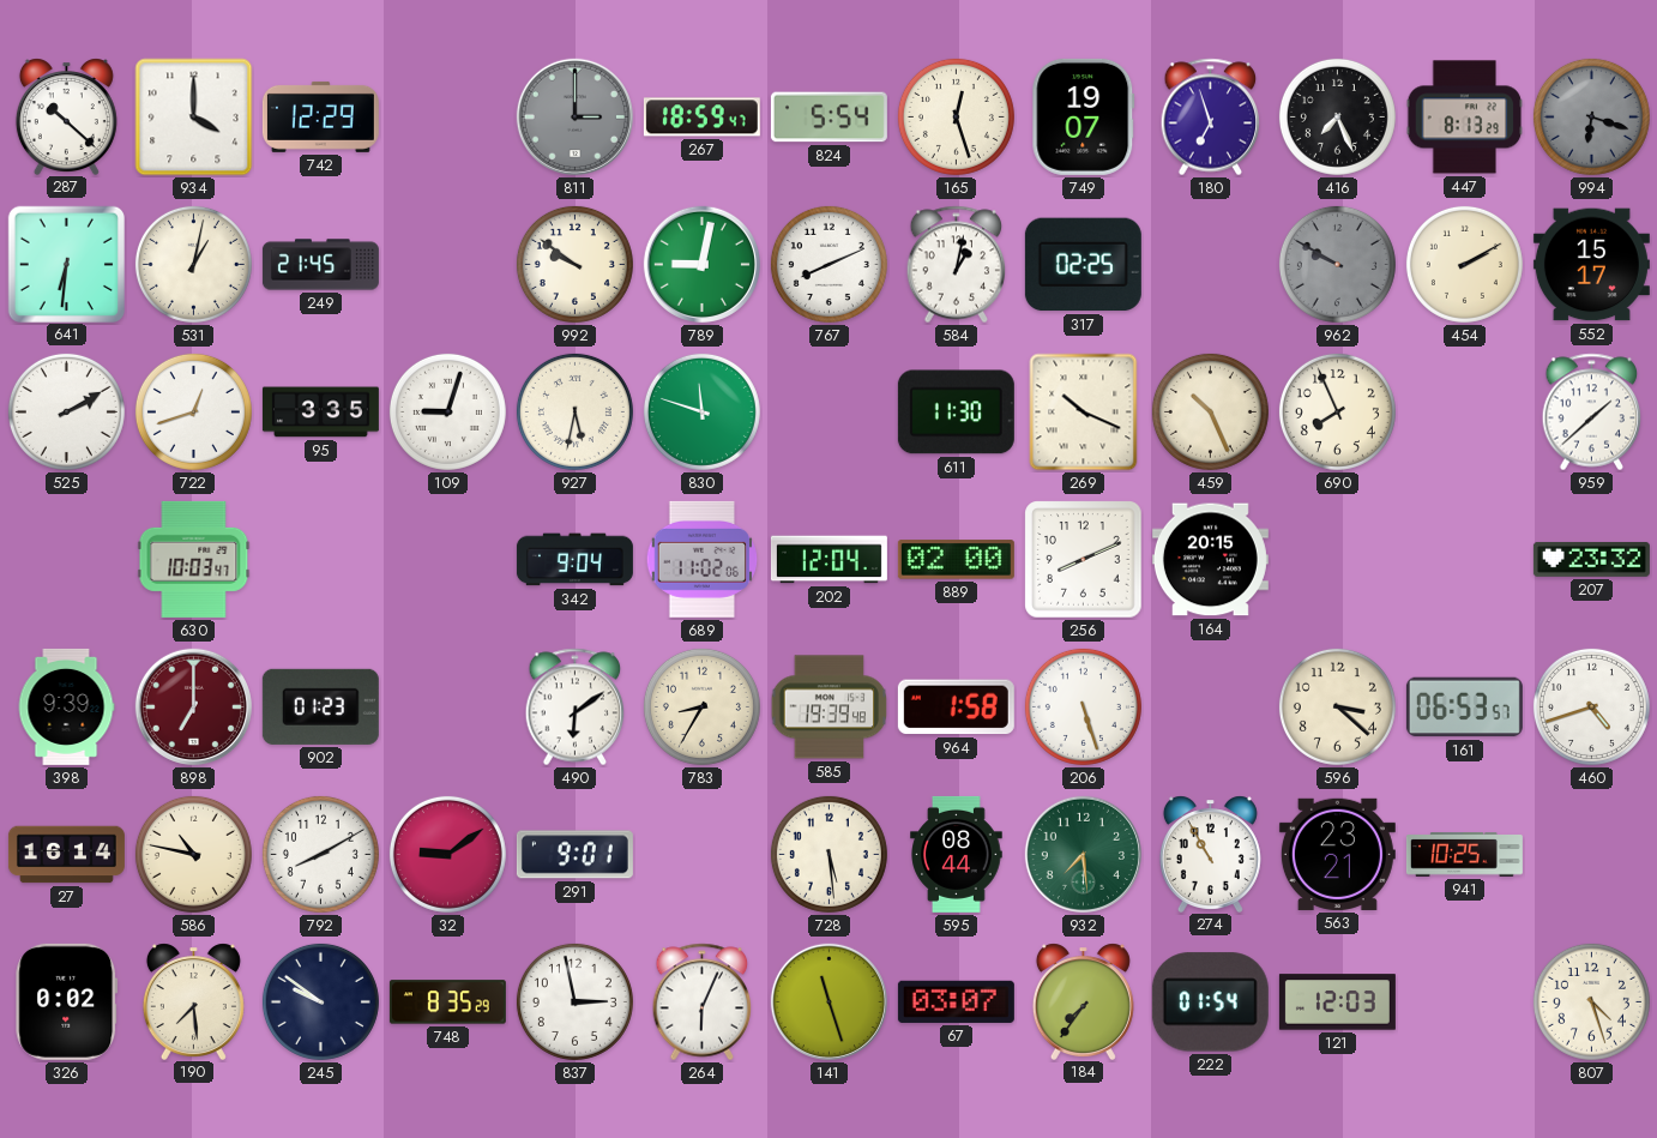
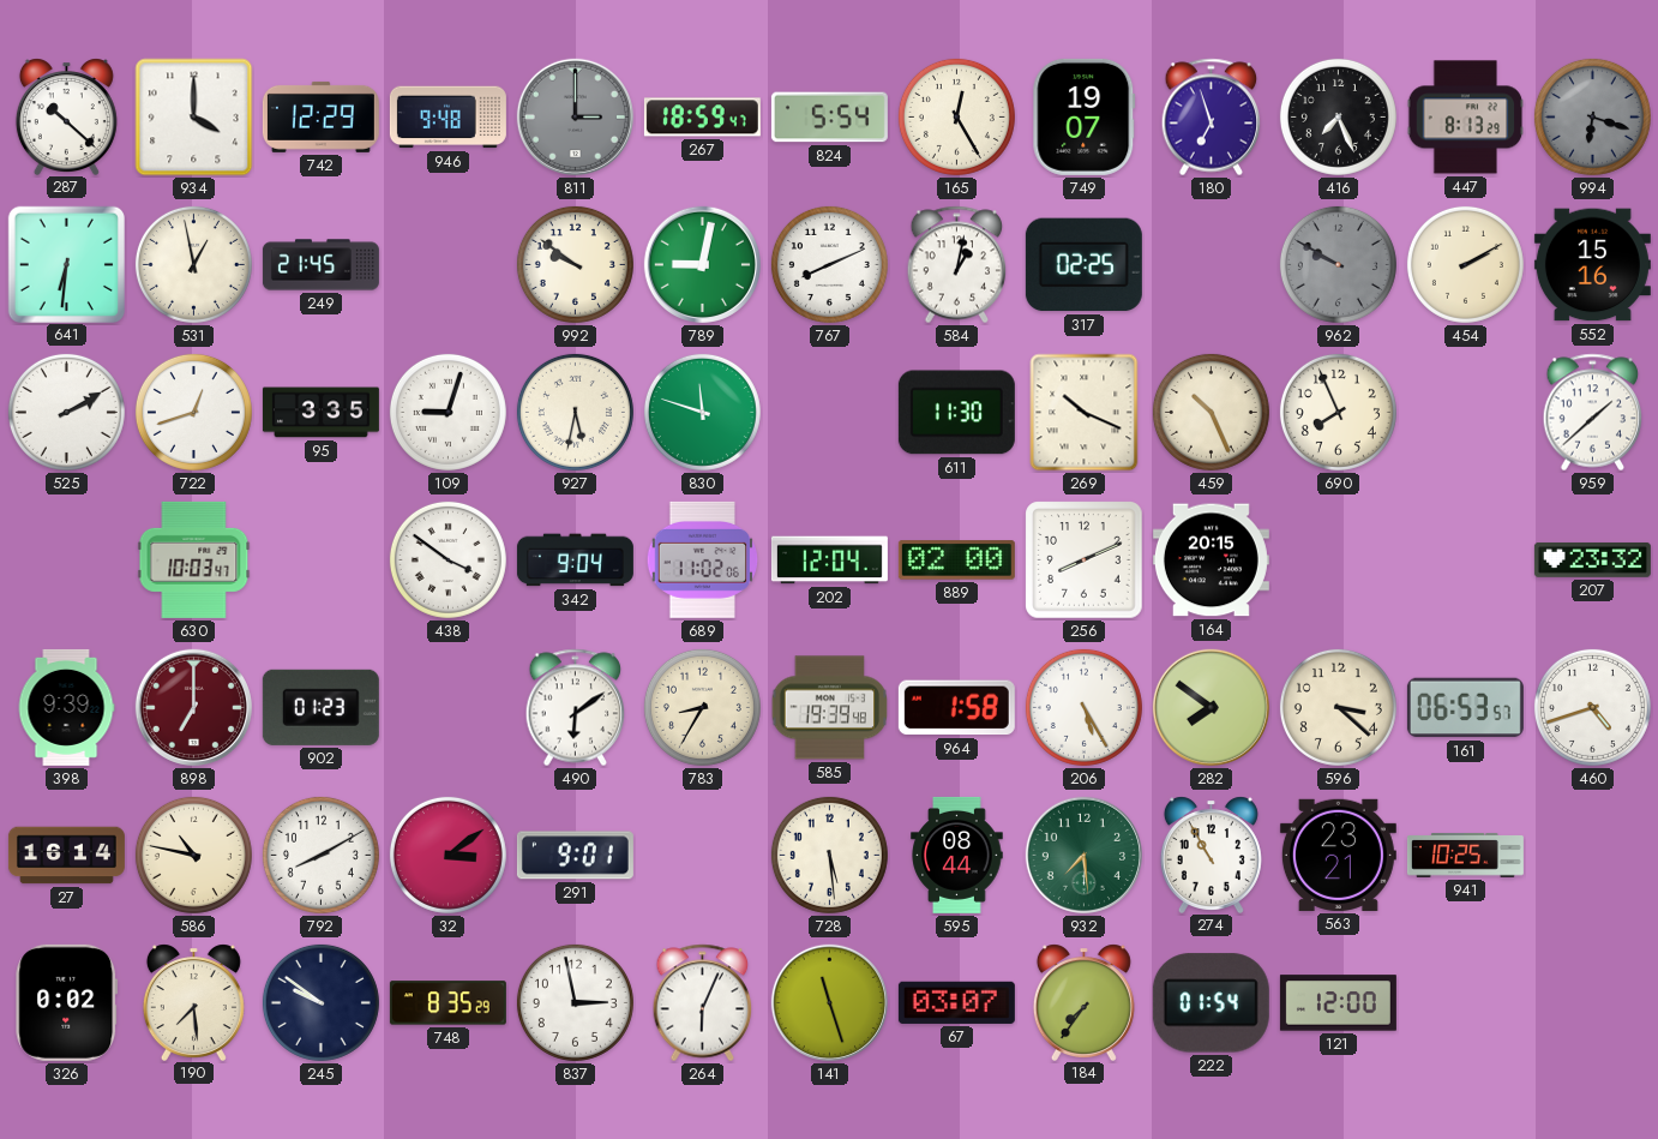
946: none -> 9:48 (447, 118)
165: 12:27 -> 12:25 (956, 116)
531: 1:02 -> 12:58 (193, 264)
552: 15:17 -> 15:16 (1592, 265)
438: none -> 3:51 (447, 559)
206: 5:27 -> 5:25 (1083, 707)
282: none -> 7:51 (1211, 707)
32: 9:09 -> 3:09 (447, 855)
121: 12:03 -> 12:00 (1338, 1003)
807: 4:27 -> none (1591, 1001)
